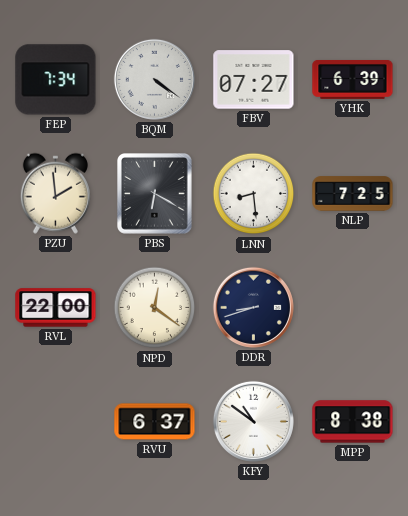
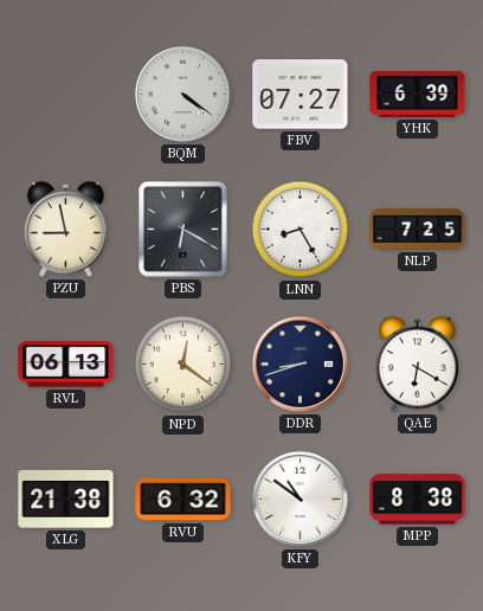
FEP: 7:34 -> none (56, 80)
PZU: 1:59 -> 8:58 (65, 229)
LNN: 8:29 -> 8:25 (301, 230)
RVL: 22:00 -> 06:13 (66, 365)
QAE: none -> 6:20 (417, 364)
XLG: none -> 21:38 (66, 499)
RVU: 6:37 -> 6:32 (183, 500)
